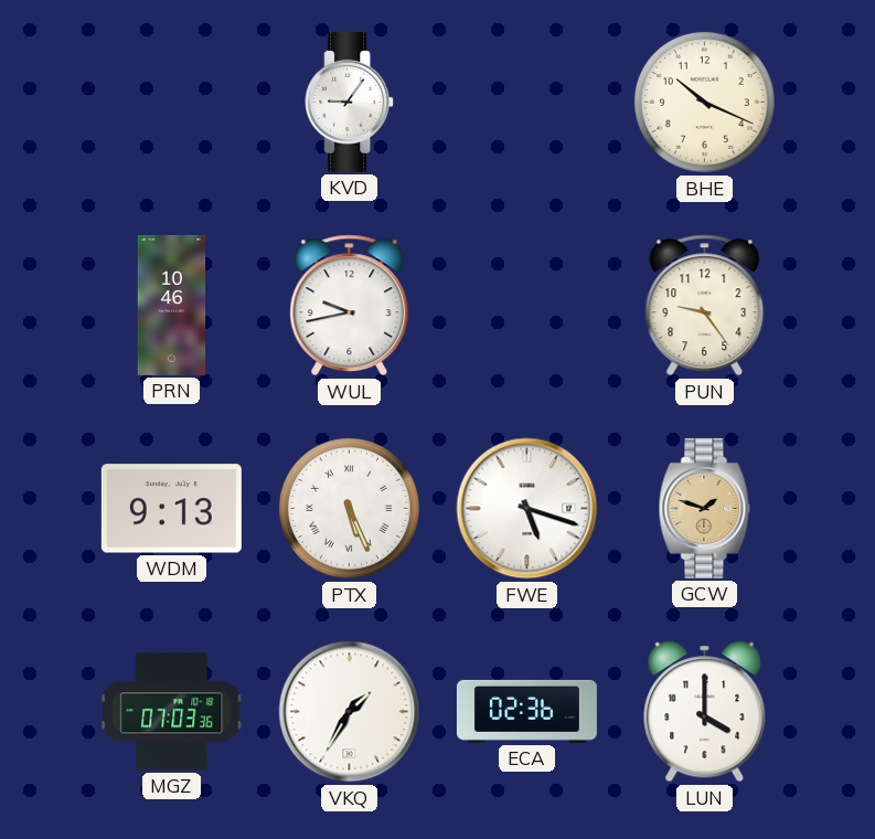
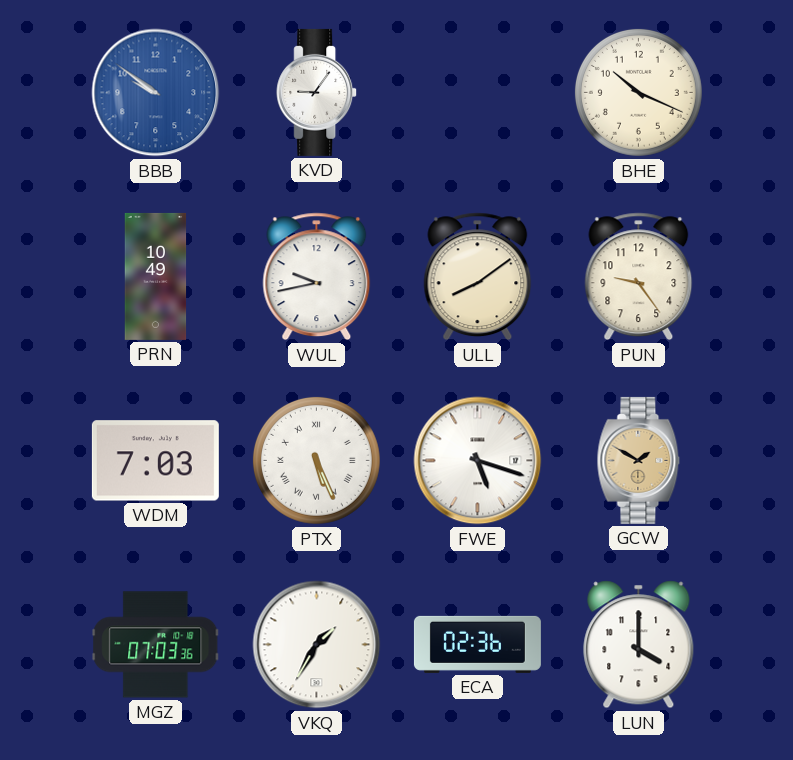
BBB: none -> 9:51 (156, 93)
PRN: 10:46 -> 10:49 (156, 276)
ULL: none -> 8:09 (478, 277)
WDM: 9:13 -> 7:03 (155, 461)
GCW: 1:48 -> 1:50 (639, 460)
